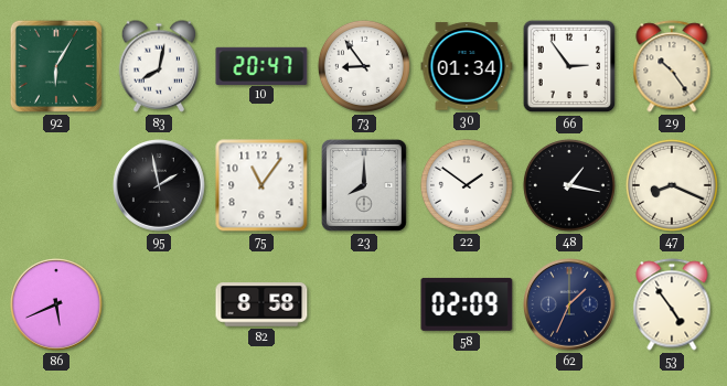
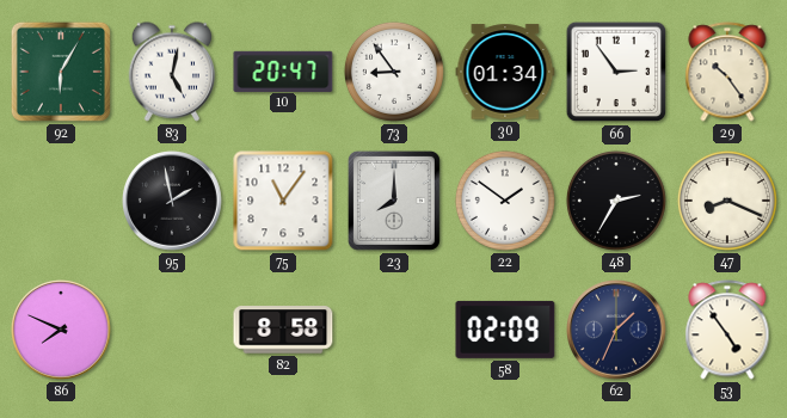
83: 8:02 -> 5:02 (172, 72)
48: 1:17 -> 2:35 (616, 201)
86: 5:41 -> 7:49 (62, 331)
